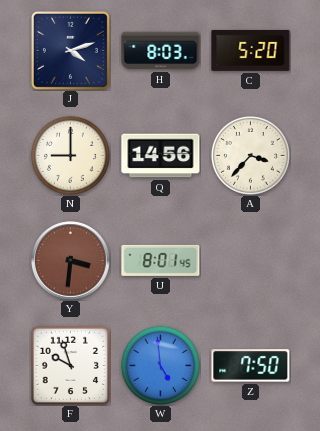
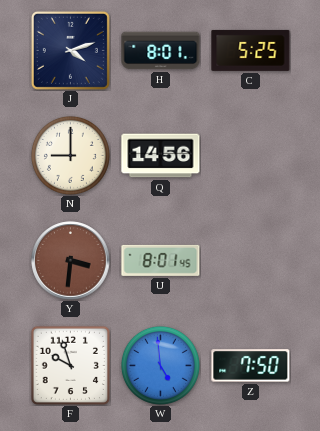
H: 8:03 -> 8:01 (161, 51)
C: 5:20 -> 5:25 (251, 50)
A: 3:37 -> none (250, 155)
